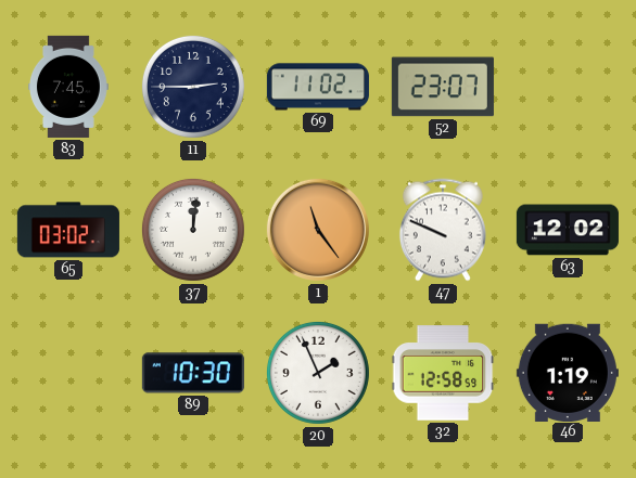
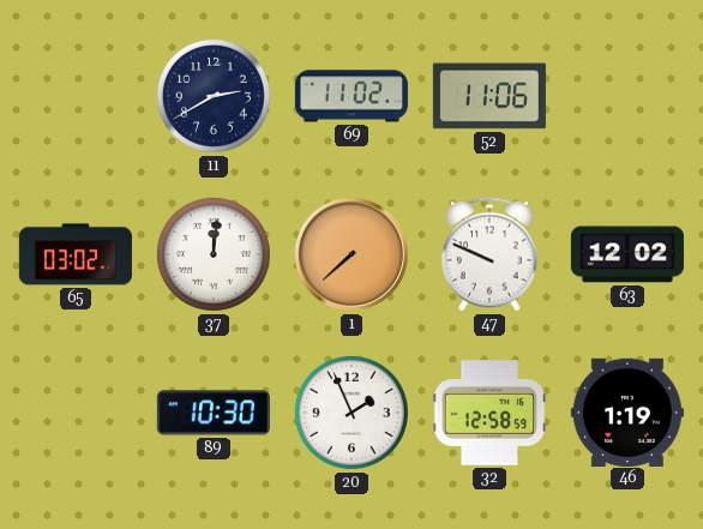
83: 7:45 -> none (69, 87)
11: 2:45 -> 2:40 (214, 96)
52: 23:07 -> 11:06 (489, 96)
1: 11:24 -> 7:38 (351, 254)
